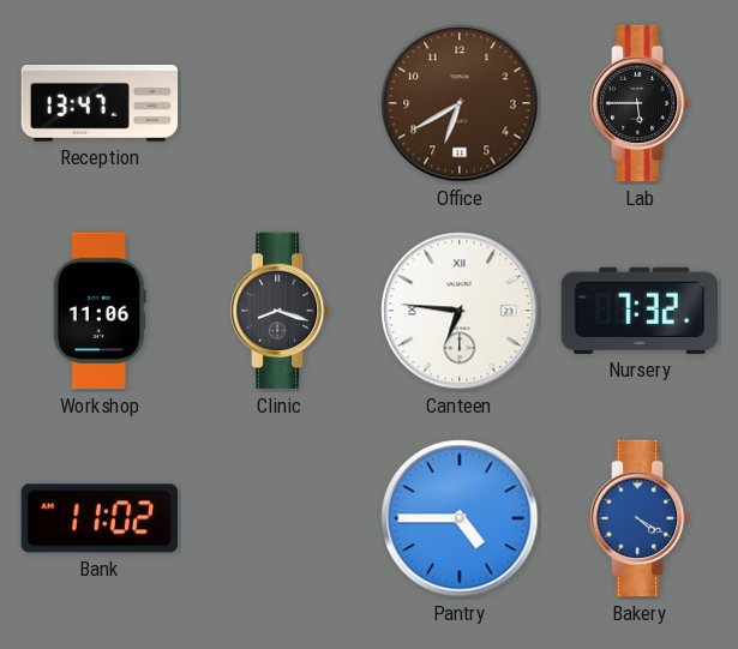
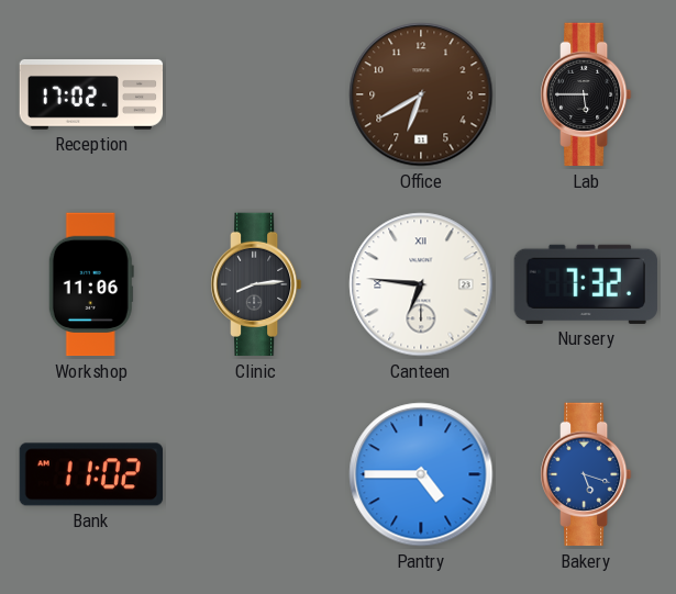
Reception: 13:47 -> 17:02 (91, 94)
Clinic: 8:18 -> 8:14 (257, 284)
Bakery: 4:20 -> 5:18 (587, 474)
